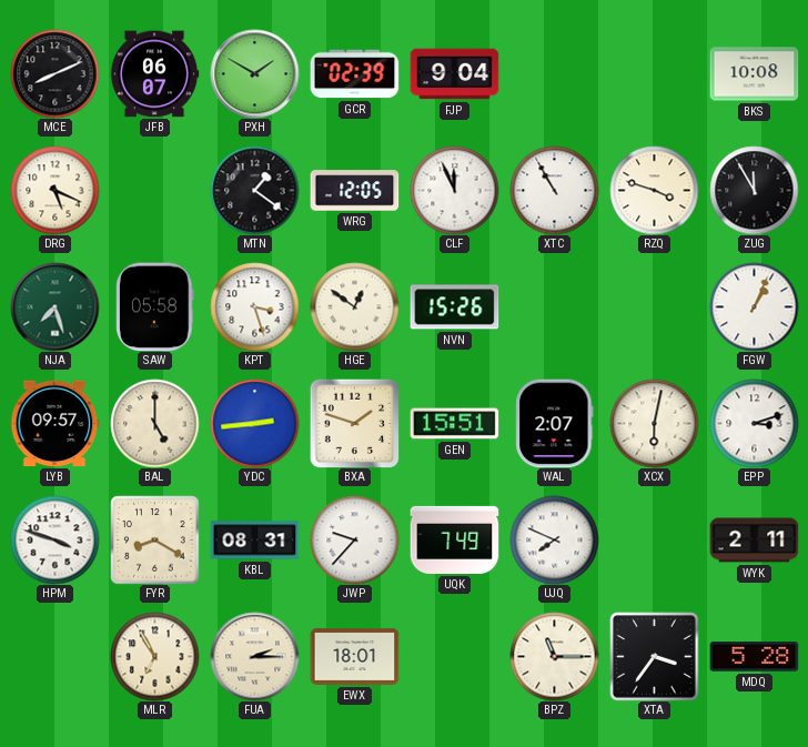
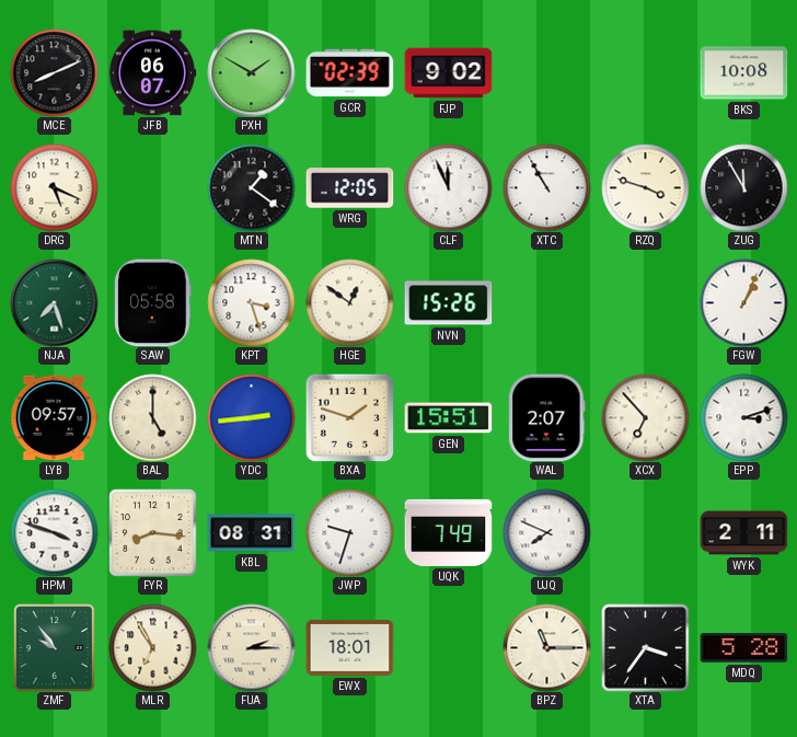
FJP: 9:04 -> 9:02 (448, 73)
XCX: 6:02 -> 6:53 (645, 417)
FYR: 8:20 -> 8:16 (152, 532)
JWP: 9:37 -> 9:33 (349, 532)
ZMF: none -> 9:54 (55, 648)
